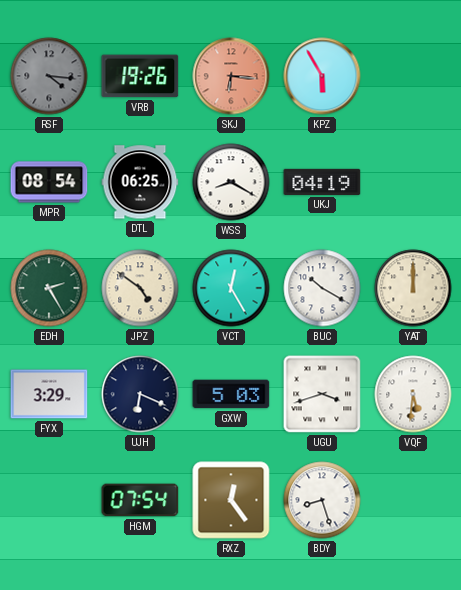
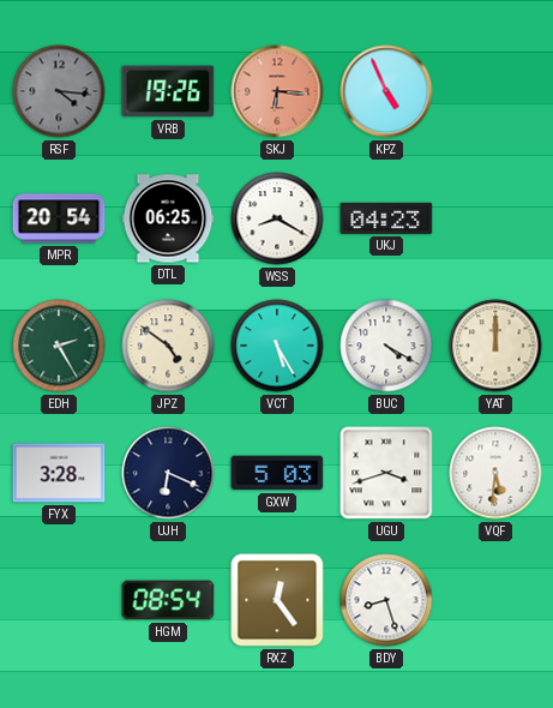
KPZ: 5:55 -> 4:56 (386, 91)
MPR: 08:54 -> 20:54 (59, 218)
UKJ: 04:19 -> 04:23 (386, 218)
VCT: 12:25 -> 5:25 (277, 346)
BUC: 10:20 -> 4:20 (386, 346)
FYX: 3:29 -> 3:28 (59, 473)
HGM: 07:54 -> 08:54 (168, 600)
